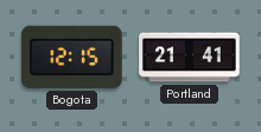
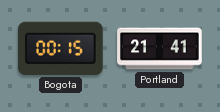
Bogota: 12:15 -> 00:15 (61, 48)
